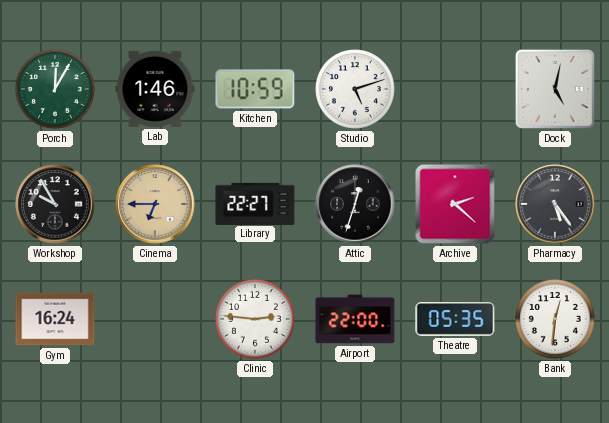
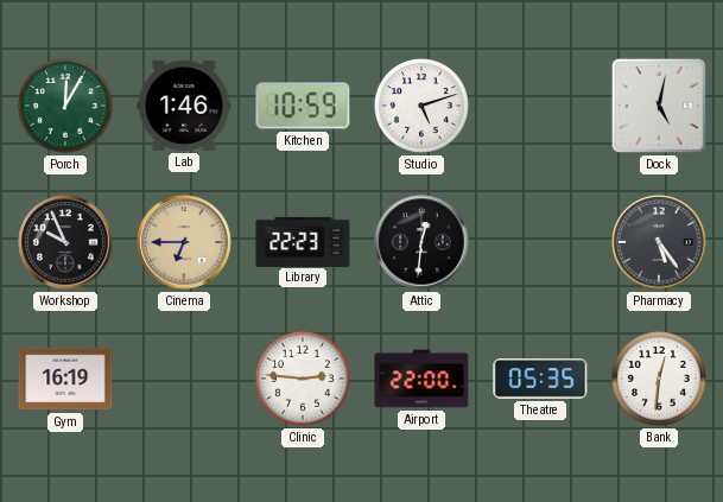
Workshop: 9:55 -> 9:56 (65, 242)
Library: 22:27 -> 22:23 (303, 241)
Attic: 12:33 -> 12:31 (421, 242)
Archive: 2:22 -> none (455, 204)
Gym: 16:24 -> 16:19 (65, 379)
